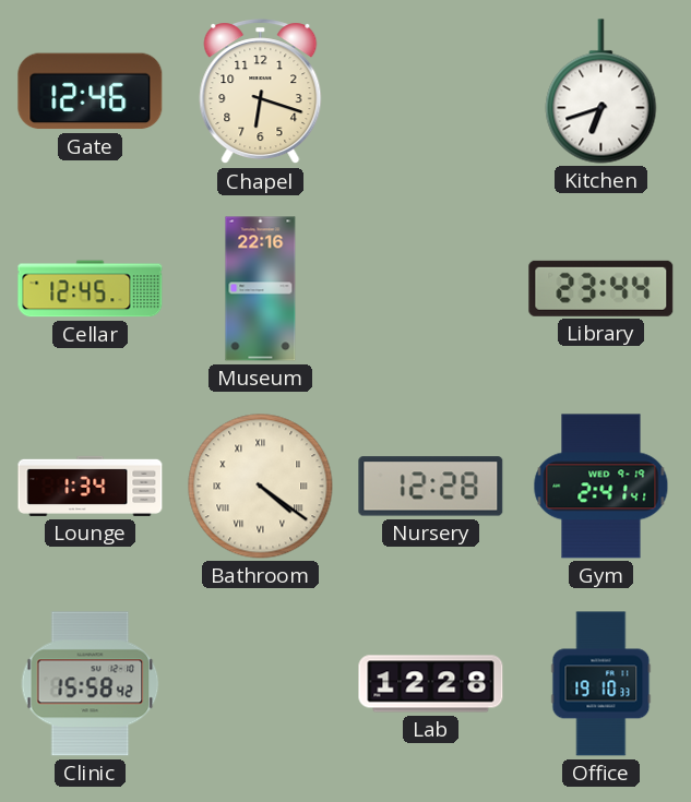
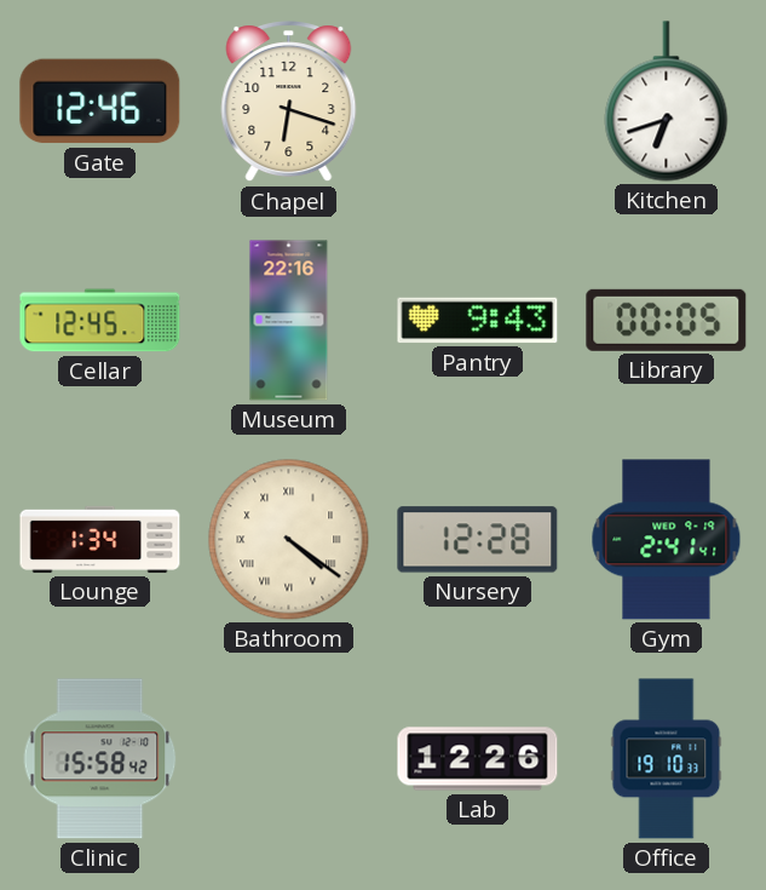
Pantry: none -> 9:43 (478, 321)
Library: 23:44 -> 00:05 (667, 320)
Lab: 12:28 -> 12:26 (478, 759)
